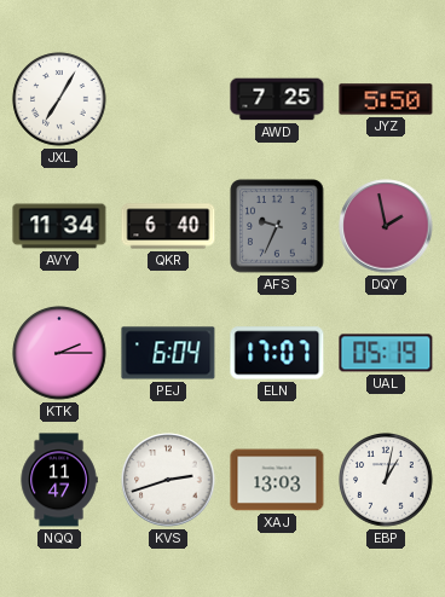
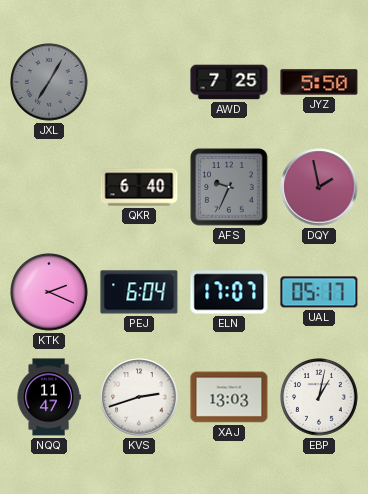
JXL dial: white -> grey (49, 82)
AVY: 11:34 -> none (59, 226)
KTK: 2:15 -> 2:19 (49, 292)
UAL: 05:19 -> 05:17 (319, 292)
